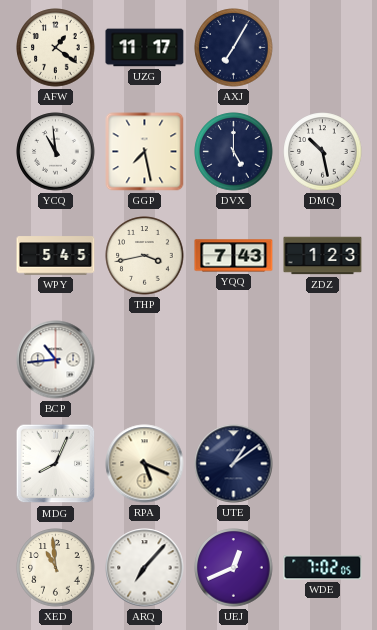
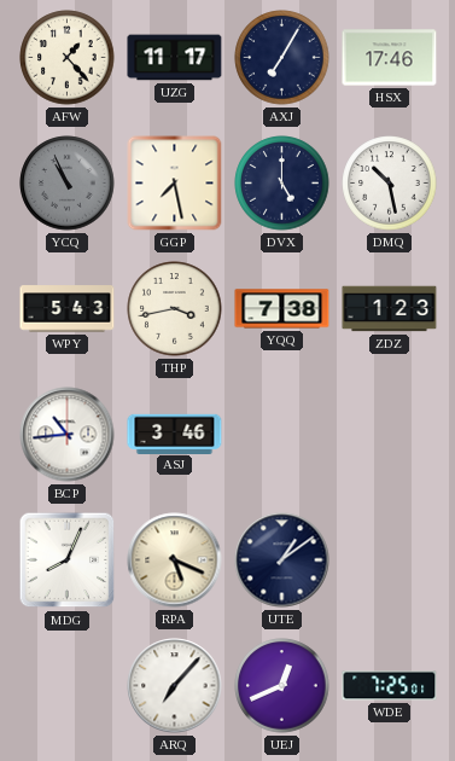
AFW: 1:21 -> 1:23 (68, 58)
HSX: none -> 17:46 (390, 58)
YCQ: 10:59 -> 10:56 (68, 184)
YCQ dial: white -> grey (68, 184)
WPY: 5:45 -> 5:43 (68, 309)
YQQ: 7:43 -> 7:38 (282, 309)
ASJ: none -> 3:46 (175, 434)
XED: 10:59 -> none (56, 568)
WDE: 7:02 -> 7:25 (390, 686)
